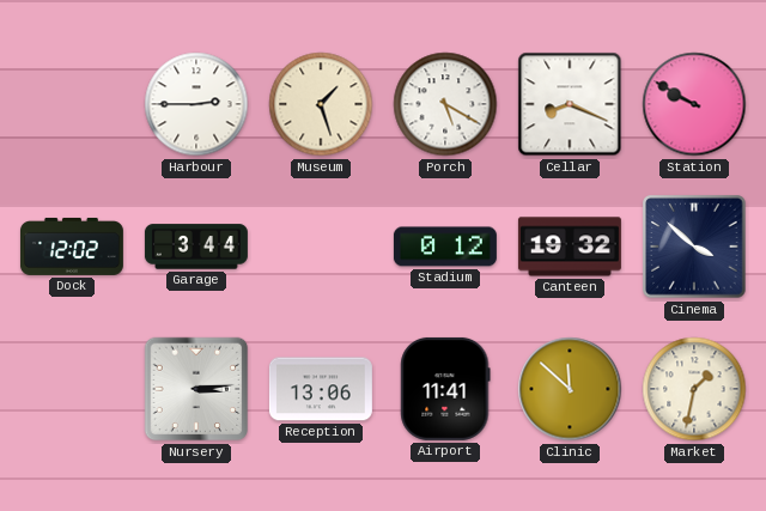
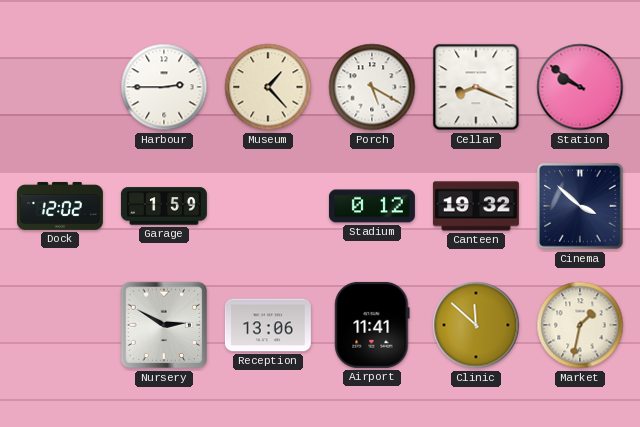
Museum: 1:27 -> 1:23 (268, 87)
Station: 9:50 -> 9:51 (580, 87)
Garage: 3:44 -> 1:59 (164, 206)
Nursery: 3:14 -> 2:50 (164, 325)
